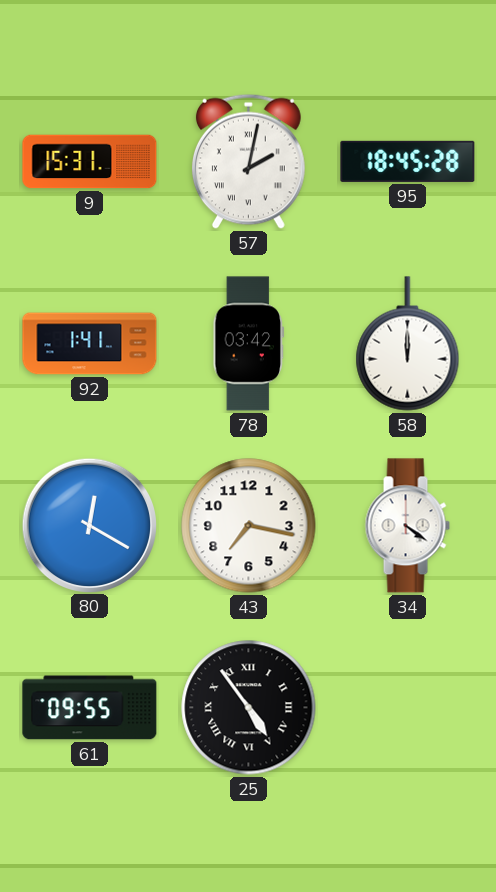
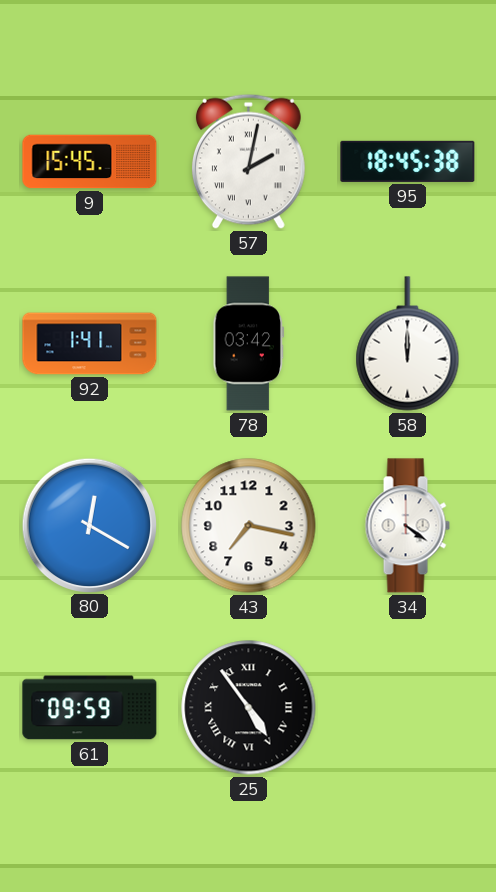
9: 15:31 -> 15:45 (90, 162)
95: 18:45:28 -> 18:45:38 (408, 161)
61: 09:55 -> 09:59 (90, 708)
